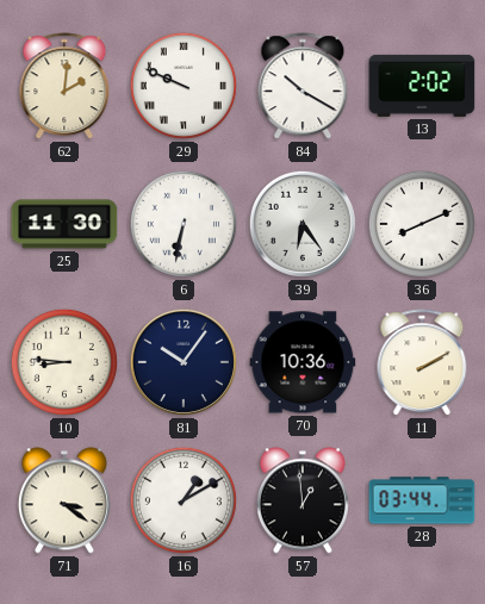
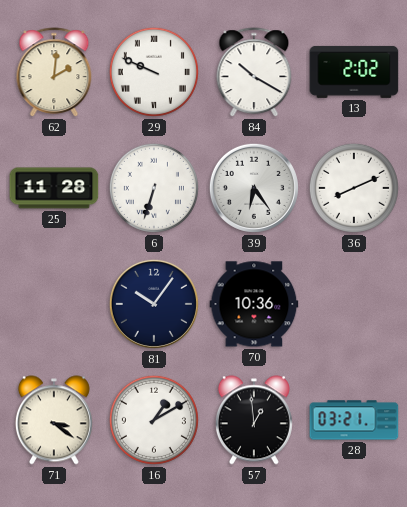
25: 11:30 -> 11:28 (54, 188)
6: 6:32 -> 6:33 (154, 188)
10: 8:46 -> none (64, 362)
11: 2:10 -> none (422, 363)
28: 03:44 -> 03:21 (354, 420)
